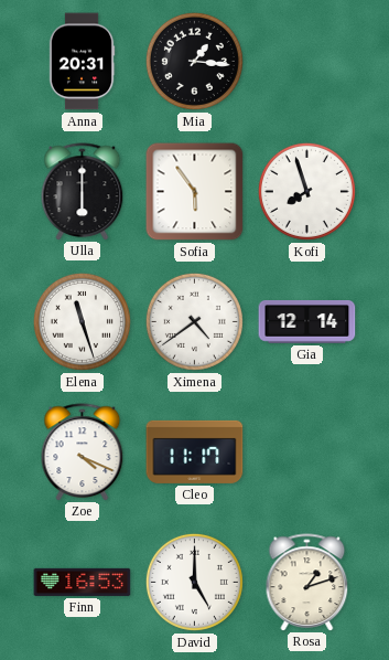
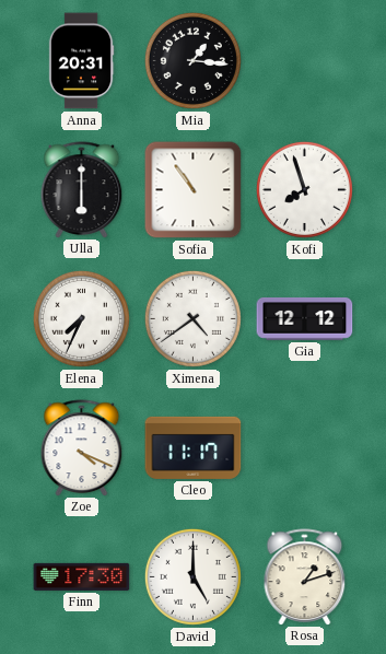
Sofia: 5:54 -> 10:54 (194, 190)
Elena: 11:27 -> 7:34 (81, 318)
Gia: 12:14 -> 12:12 (305, 318)
Finn: 16:53 -> 17:30 (82, 576)
